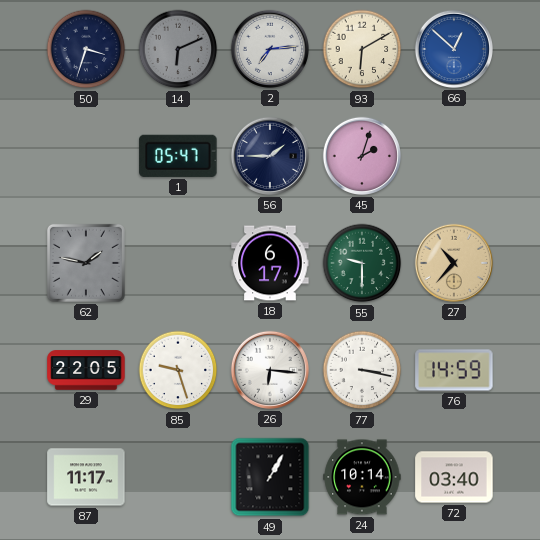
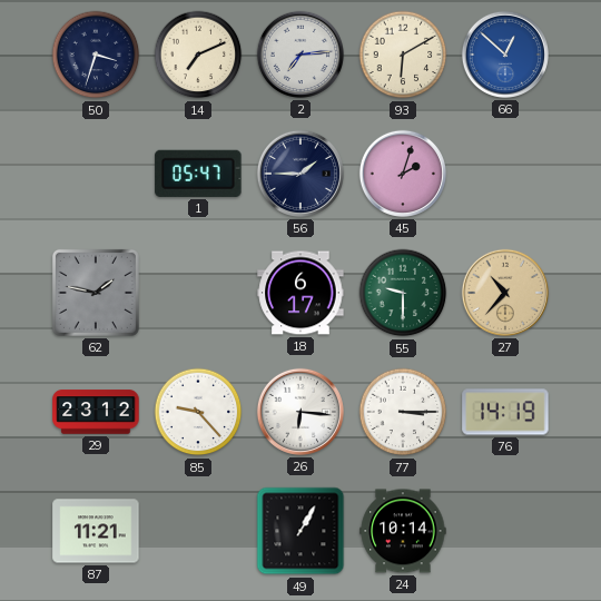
14: 6:11 -> 7:11 (198, 55)
14 dial: grey -> cream (198, 55)
29: 22:05 -> 23:12 (96, 412)
85: 9:27 -> 9:23 (198, 412)
77: 3:17 -> 3:15 (403, 412)
76: 14:59 -> 14:19 (505, 412)
87: 11:17 -> 11:21 (96, 531)
72: 03:40 -> none (454, 477)
